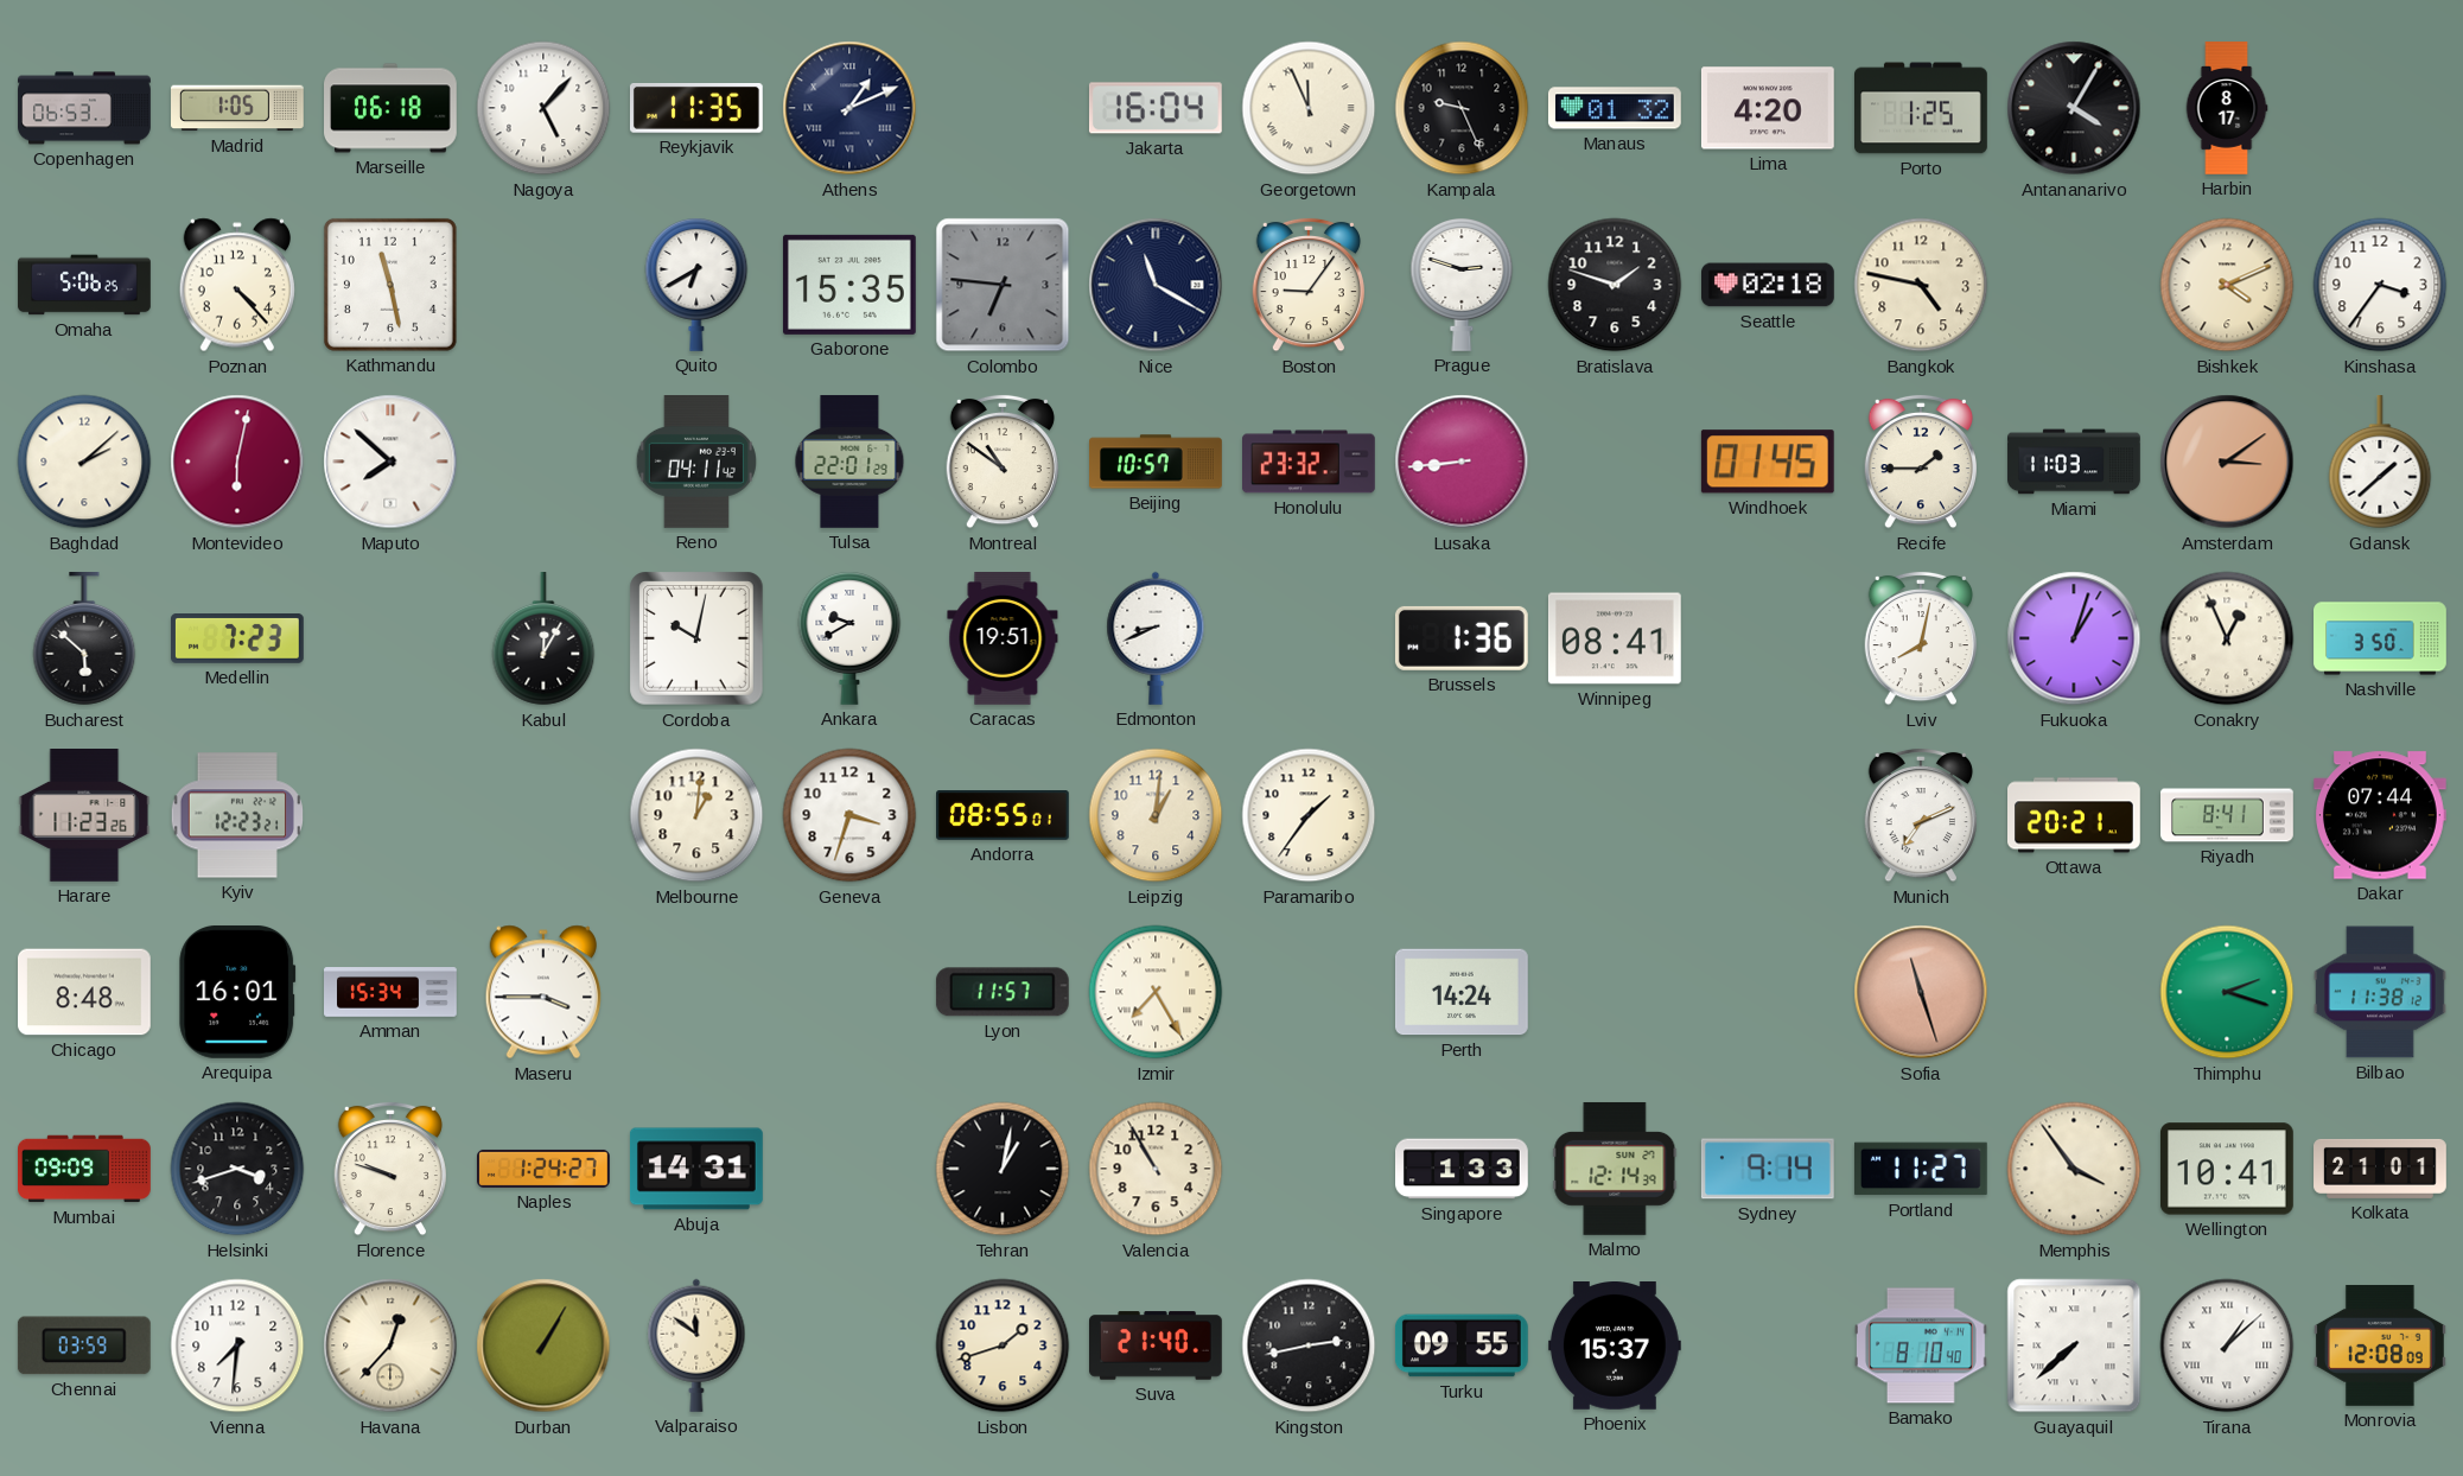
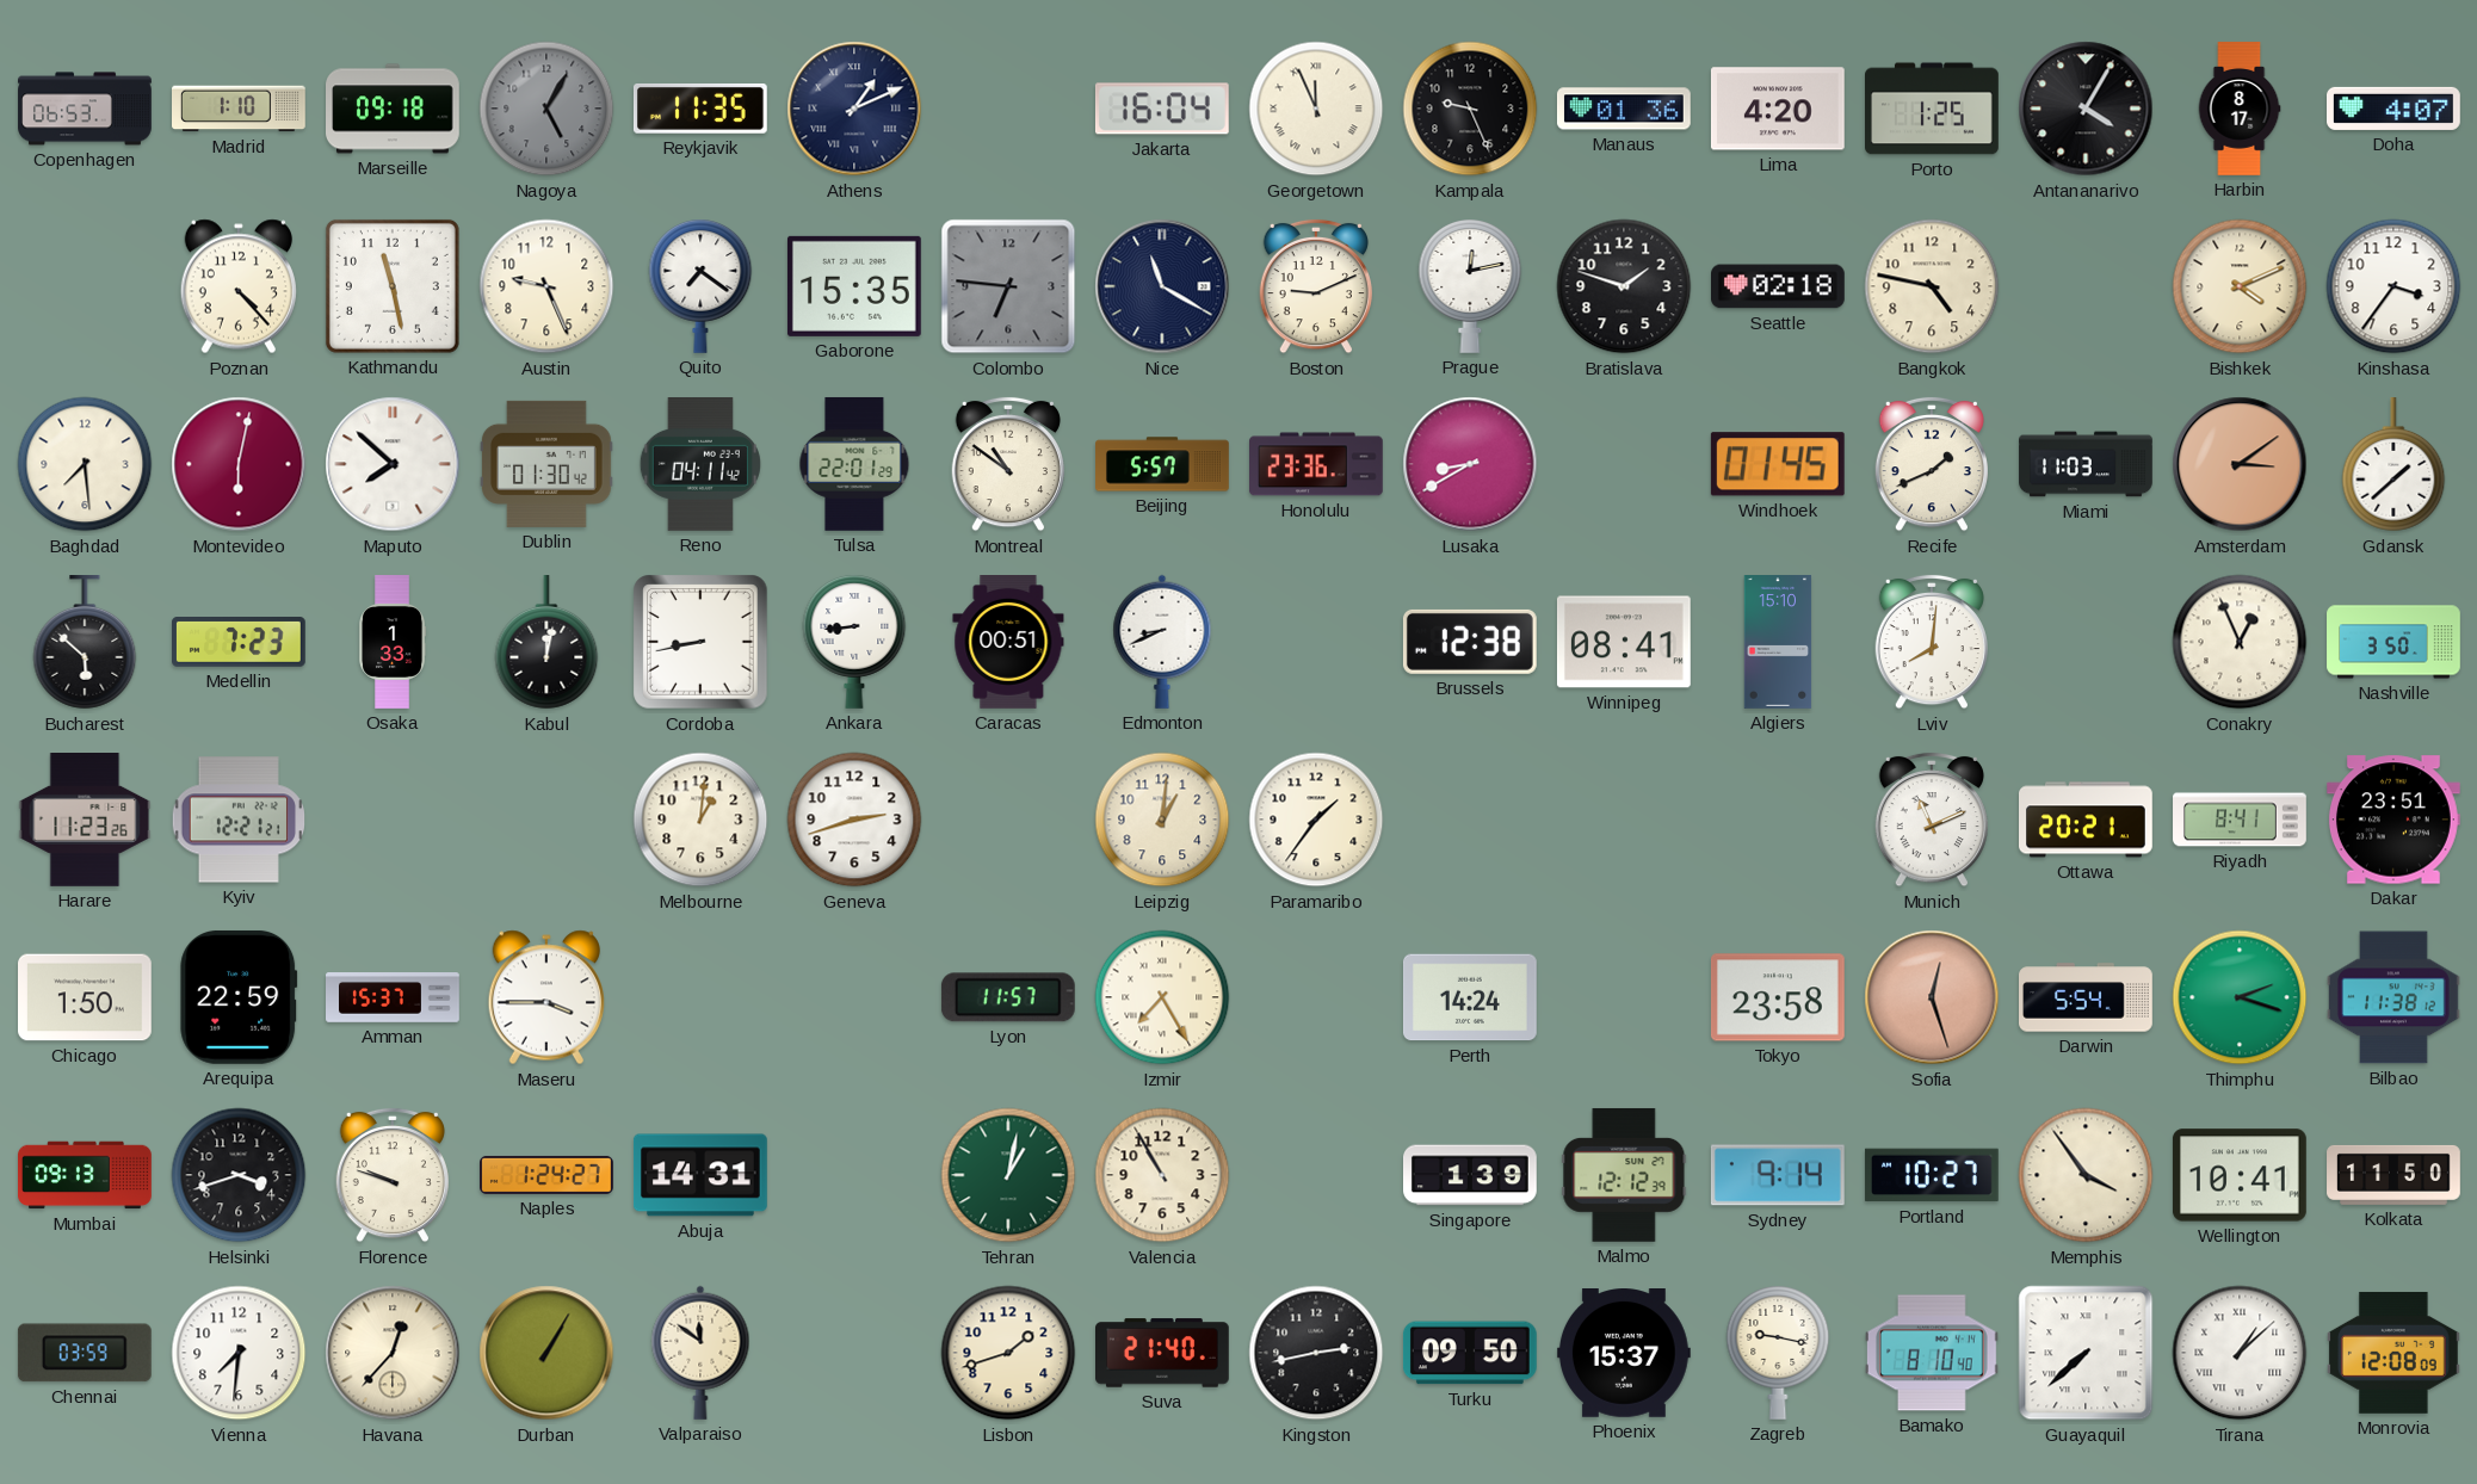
Madrid: 1:05 -> 1:10 (240, 109)
Marseille: 06:18 -> 09:18 (394, 109)
Nagoya: 5:07 -> 5:05 (546, 109)
Nagoya dial: white -> grey (546, 109)
Manaus: 01:32 -> 01:36 (1624, 109)
Doha: none -> 4:07 (2395, 109)
Omaha: 5:06 -> none (84, 285)
Austin: none -> 9:26 (546, 286)
Quito: 6:40 -> 7:21 (700, 286)
Boston: 9:06 -> 9:11 (1315, 286)
Prague: 2:48 -> 12:13 (1470, 286)
Baghdad: 2:08 -> 7:29 (85, 464)
Dublin: none -> 01:30 (546, 464)
Beijing: 10:57 -> 5:57 (1162, 464)
Honolulu: 23:32 -> 23:36 (1317, 464)
Lusaka: 8:44 -> 8:40 (1470, 464)
Recife: 1:45 -> 1:41 (1931, 464)
Osaka: none -> 1:33 (393, 642)
Kabul: 12:05 -> 12:02 (546, 643)
Cordoba: 10:02 -> 8:43 (700, 642)
Ankara: 9:40 -> 8:44 (854, 642)
Caracas: 19:51 -> 00:51 (1008, 643)
Brussels: 1:36 -> 12:38 (1470, 642)
Algiers: none -> 15:10 (1778, 643)
Lviv: 8:02 -> 8:01 (1931, 642)
Fukuoka: 1:03 -> none (2074, 638)
Kyiv: 12:23 -> 12:21 (237, 820)
Geneva: 3:33 -> 2:42 (854, 820)
Andorra: 08:55 -> none (1004, 816)
Munich: 7:11 -> 11:11 (1931, 820)
Dakar: 07:44 -> 23:51 (2393, 820)
Chicago: 8:48 -> 1:50 (86, 997)
Arequipa: 16:01 -> 22:59 (239, 997)
Amman: 15:34 -> 15:37 (393, 998)
Tokyo: none -> 23:58 (1778, 997)
Sofia: 11:27 -> 12:27 (1932, 997)
Darwin: none -> 5:54 (2087, 997)
Mumbai: 09:09 -> 09:13 (86, 1175)
Tehran dial: black -> green (1008, 1175)
Singapore: 1:33 -> 1:39 (1471, 1175)
Malmo: 12:14 -> 12:12 (1624, 1175)
Portland: 11:27 -> 10:27 (1932, 1175)
Kolkata: 21:01 -> 11:50 (2393, 1175)
Turku: 09:55 -> 09:50 (1470, 1353)
Zagreb: none -> 9:17 (1778, 1353)
